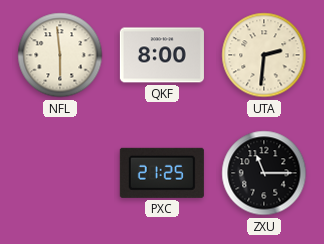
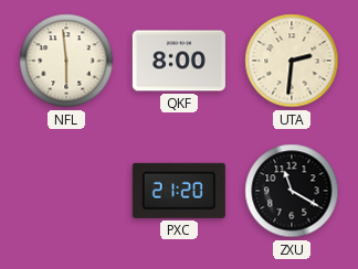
PXC: 21:25 -> 21:20 (179, 191)
ZXU: 11:15 -> 11:20 (292, 191)
